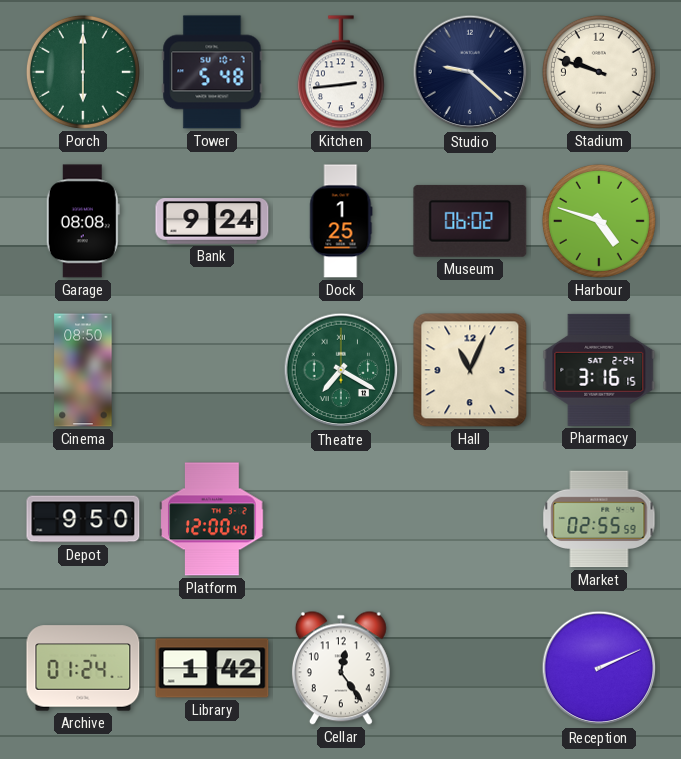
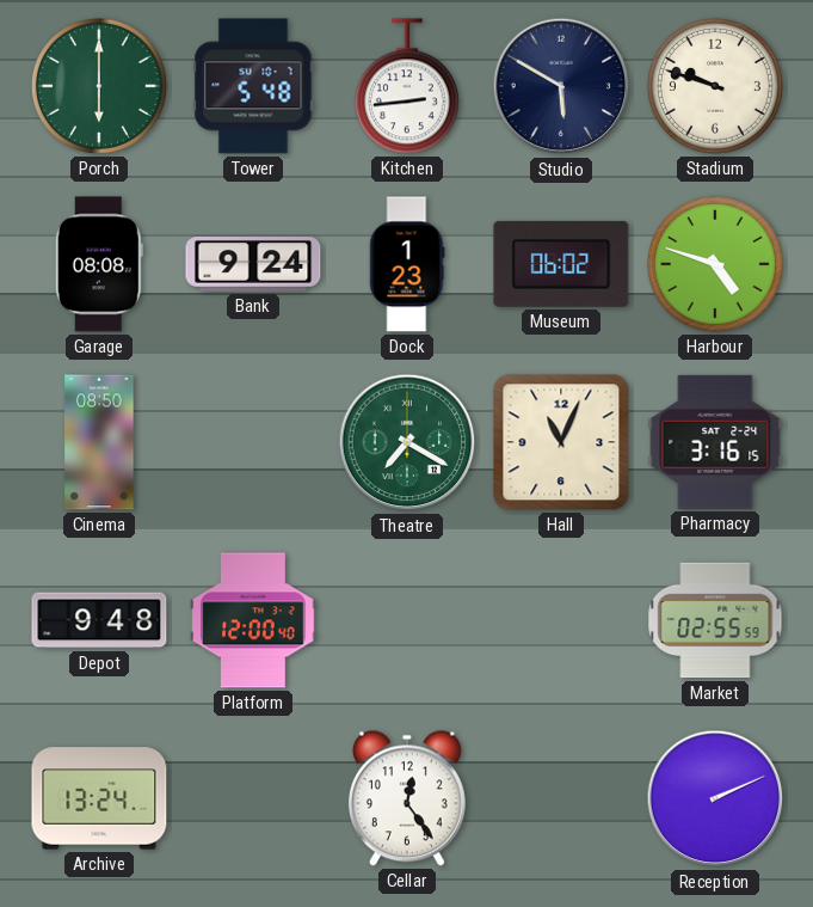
Studio: 9:22 -> 5:50 (561, 86)
Dock: 1:25 -> 1:23 (407, 264)
Depot: 9:50 -> 9:48 (99, 620)
Archive: 01:24 -> 13:24 (99, 798)
Library: 1:42 -> none (212, 668)
